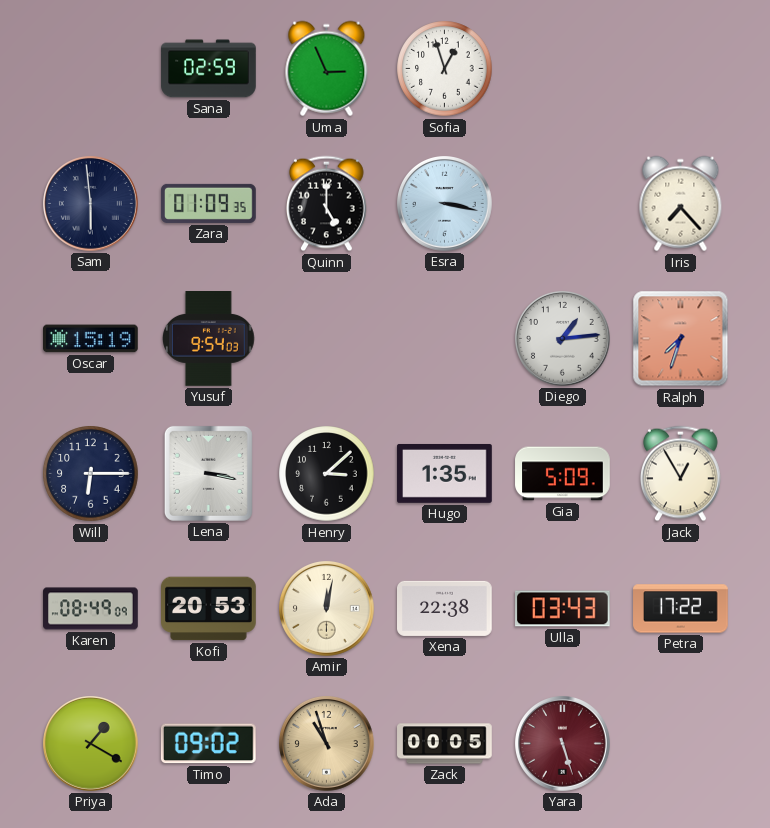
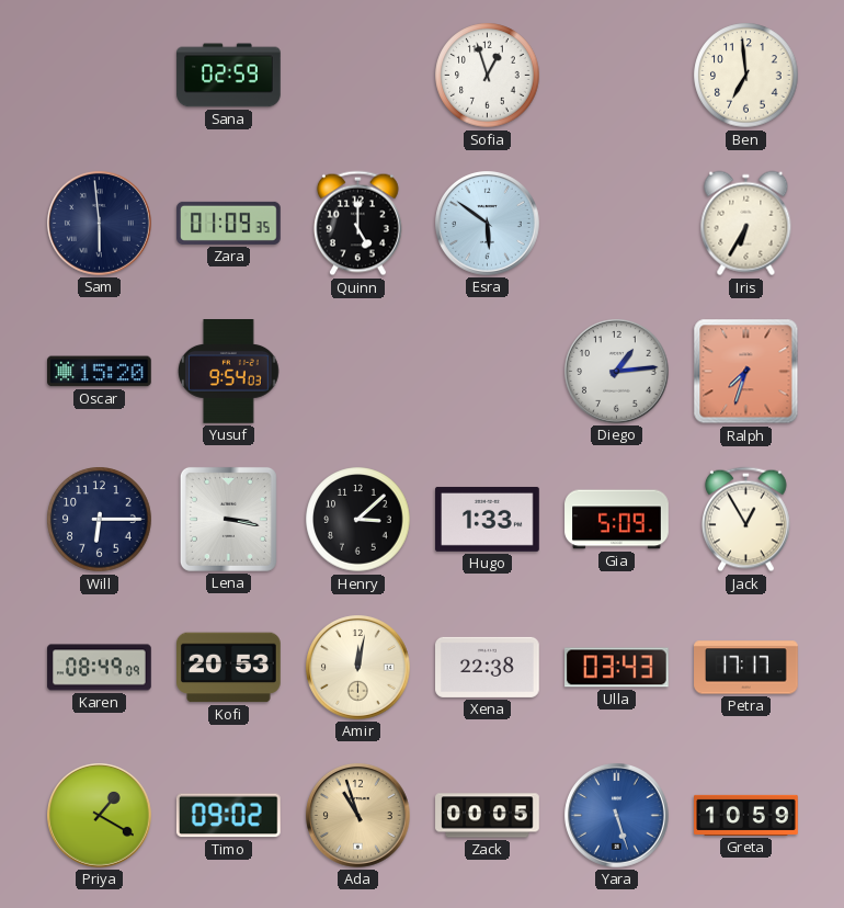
Uma: 2:56 -> none (327, 69)
Ben: none -> 6:59 (746, 76)
Esra: 3:17 -> 5:51 (488, 224)
Iris: 7:23 -> 6:35 (746, 224)
Oscar: 15:19 -> 15:20 (100, 372)
Hugo: 1:35 -> 1:33 (488, 519)
Petra: 17:22 -> 17:17 (746, 668)
Yara dial: burgundy -> blue (617, 816)
Greta: none -> 10:59 (746, 815)
